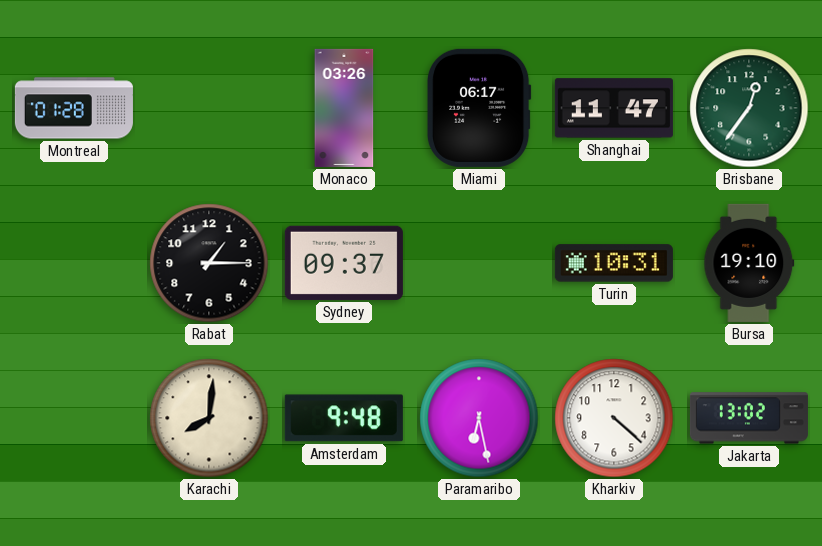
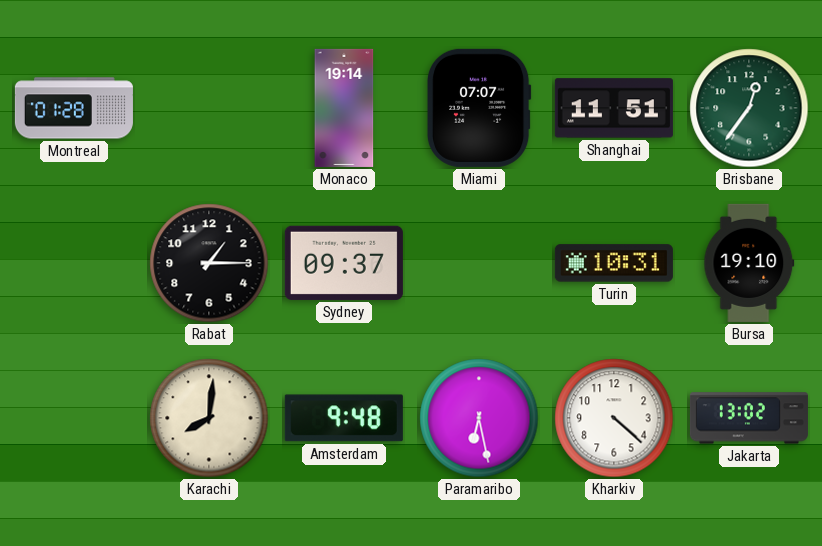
Monaco: 03:26 -> 19:14 (344, 108)
Miami: 06:17 -> 07:07 (479, 108)
Shanghai: 11:47 -> 11:51 (614, 108)
